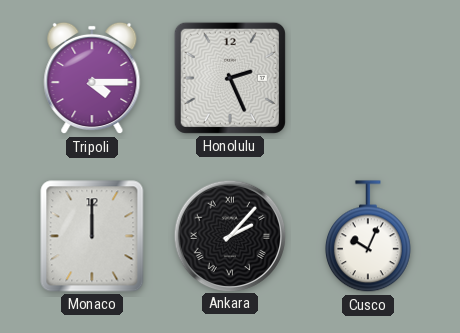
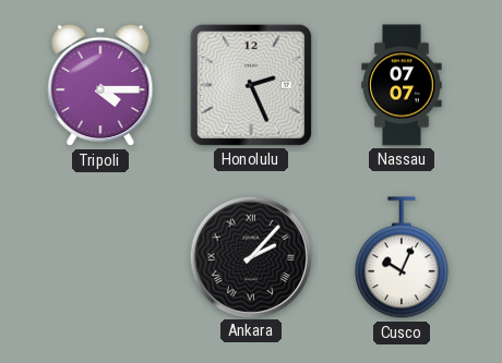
Nassau: none -> 07:07 (402, 85)
Monaco: 12:00 -> none (92, 236)
